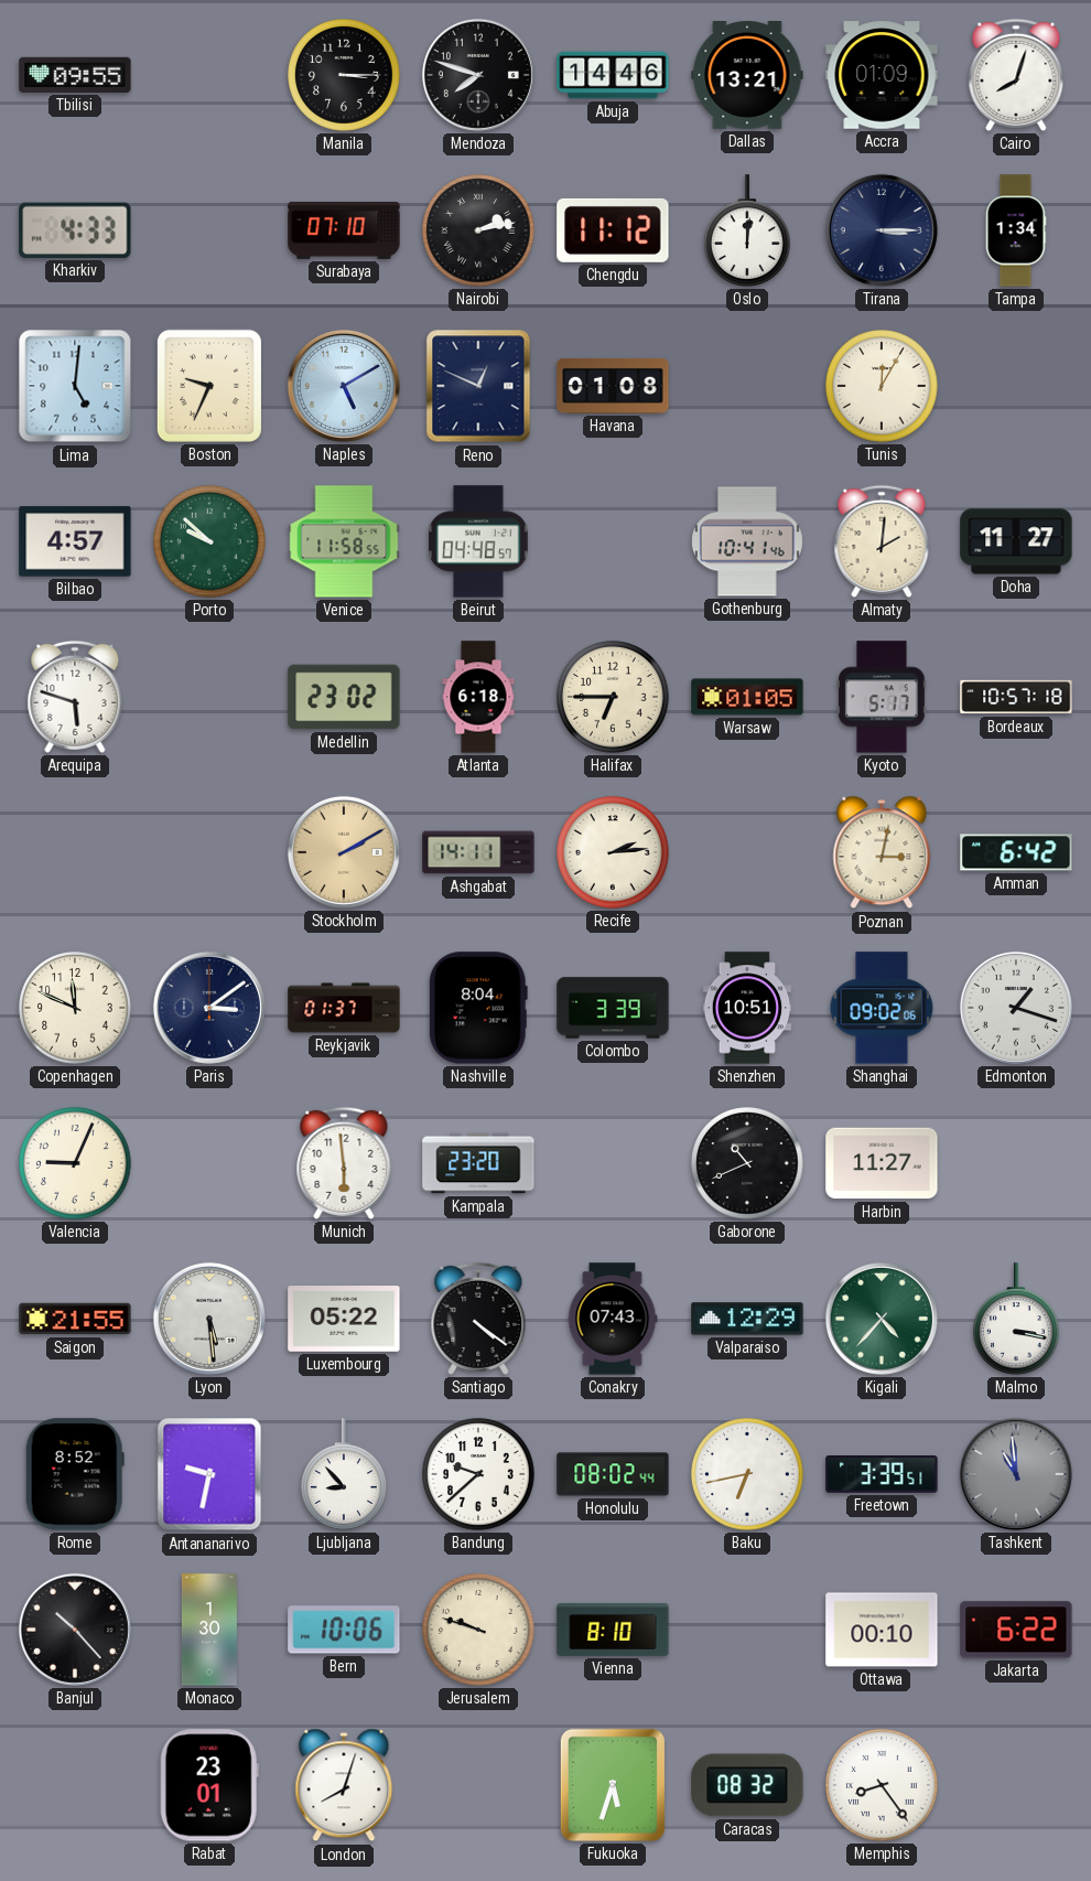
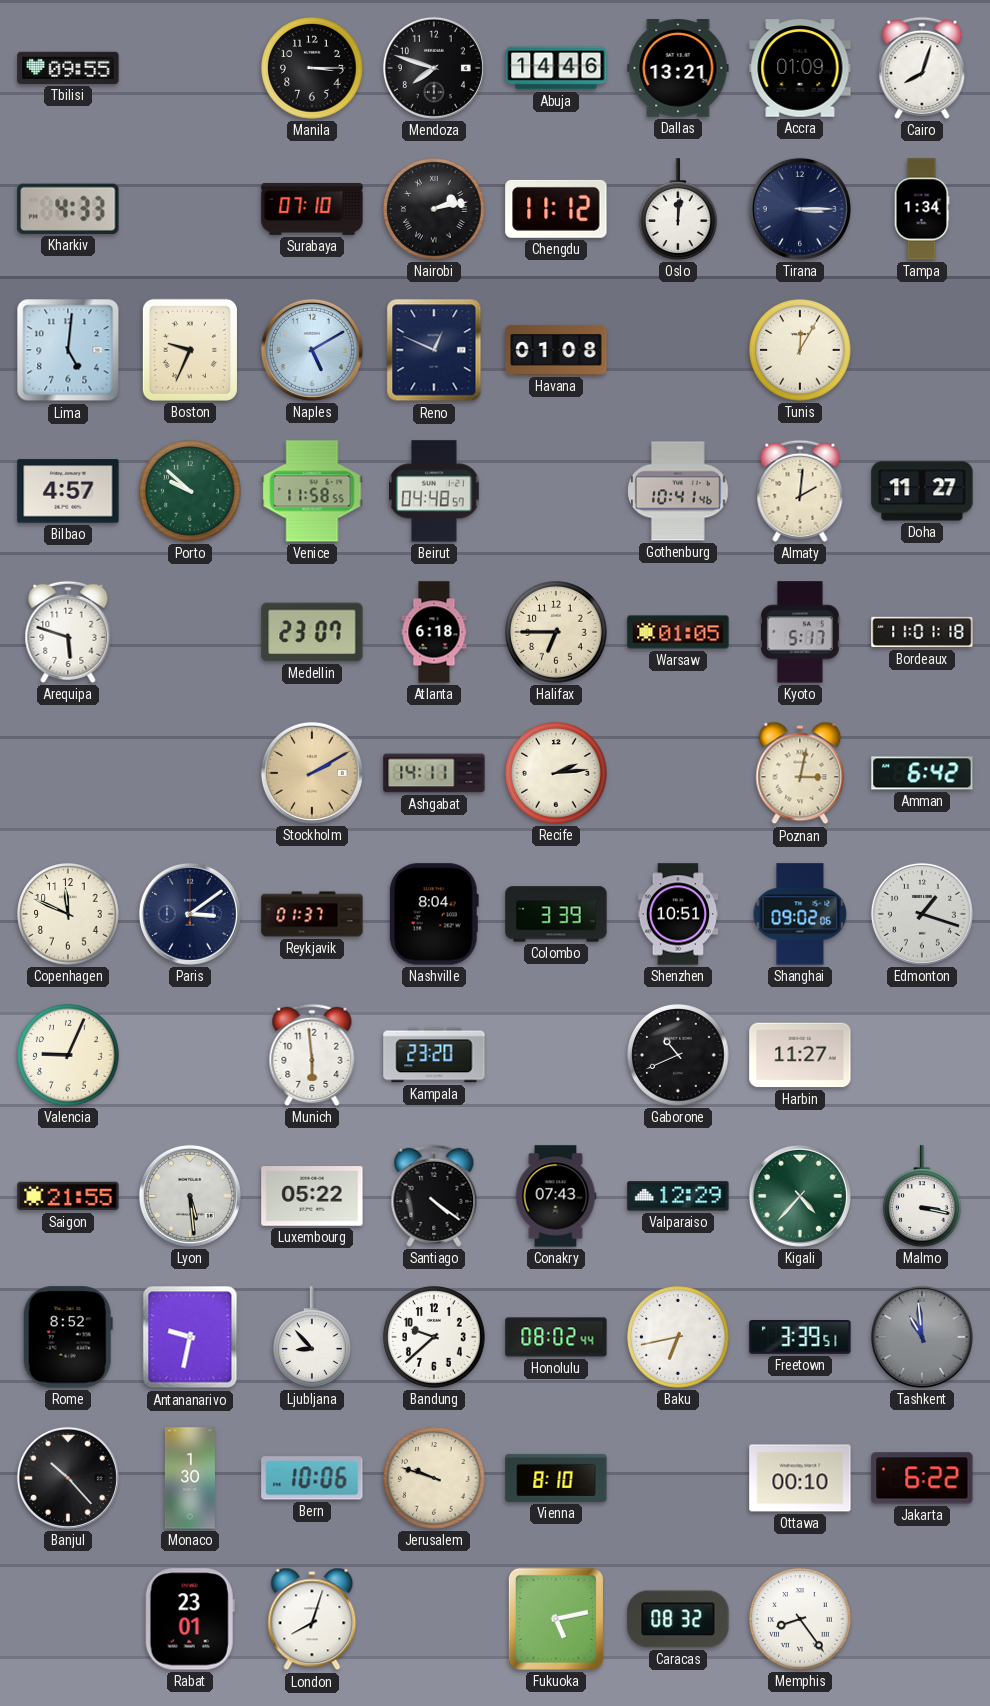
Medellin: 23:02 -> 23:07 (312, 632)
Bordeaux: 10:57 -> 11:01 (922, 632)
Fukuoka: 5:33 -> 5:13 (556, 1619)
